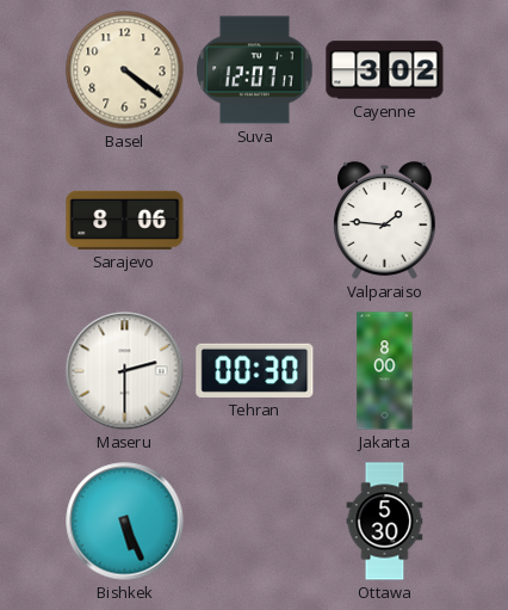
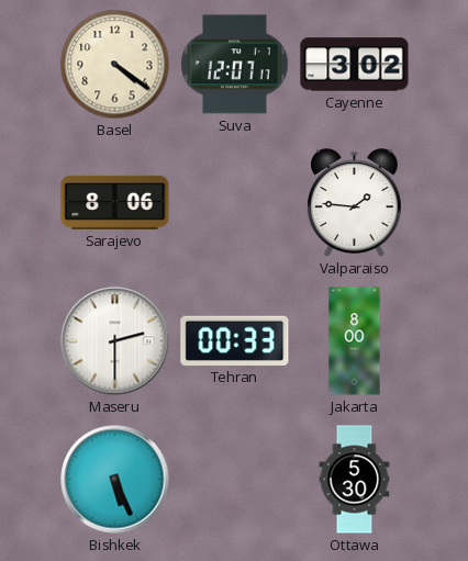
Tehran: 00:30 -> 00:33 (235, 340)
